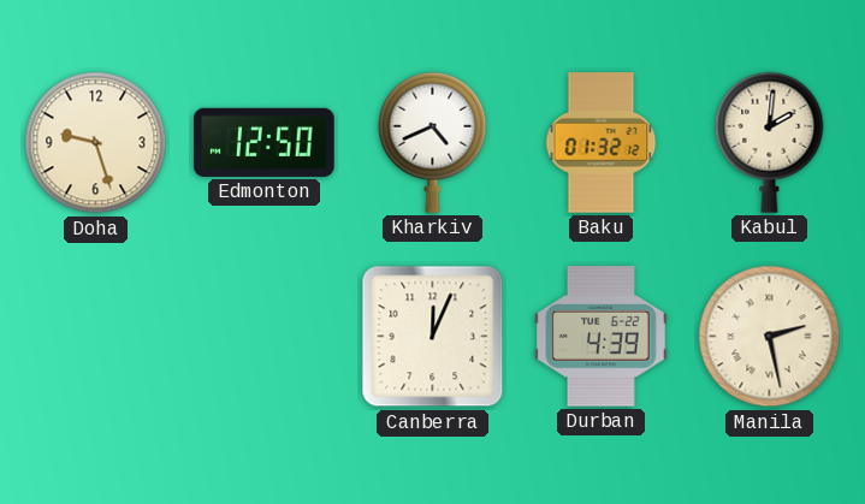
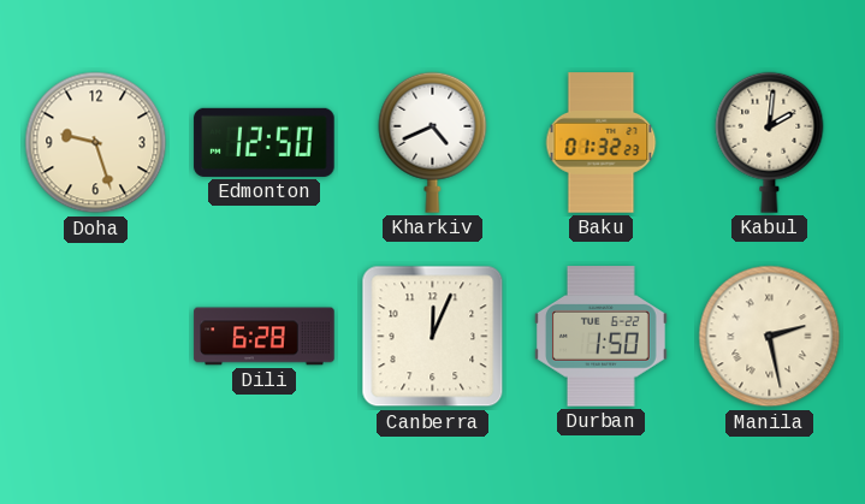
Baku: 01:32:12 -> 01:32:23 (602, 143)
Dili: none -> 6:28 (265, 337)
Durban: 4:39 -> 1:50 (600, 337)
